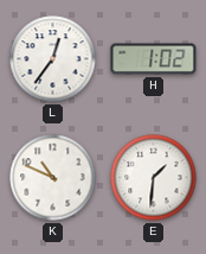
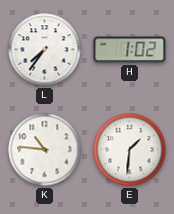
L: 12:36 -> 7:36 (45, 50)
K: 10:49 -> 10:46 (45, 150)
